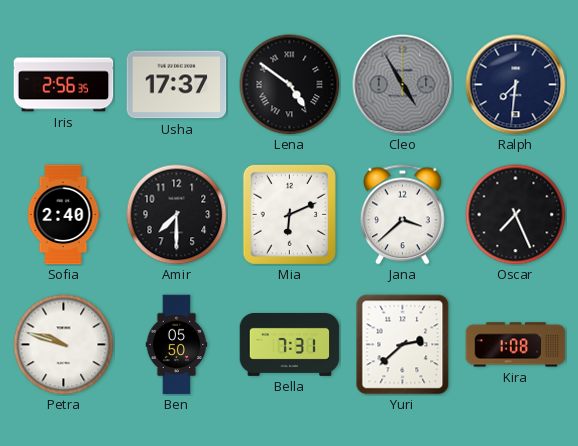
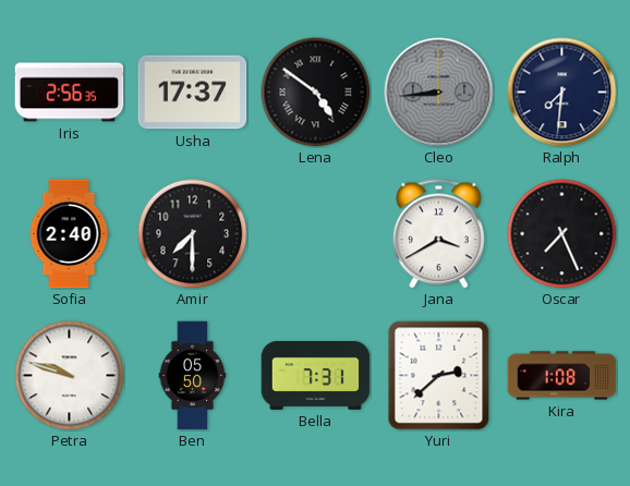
Cleo: 4:55 -> 8:44 (439, 93)
Mia: 6:11 -> none (289, 214)
Jana: 3:38 -> 3:40 (439, 234)
